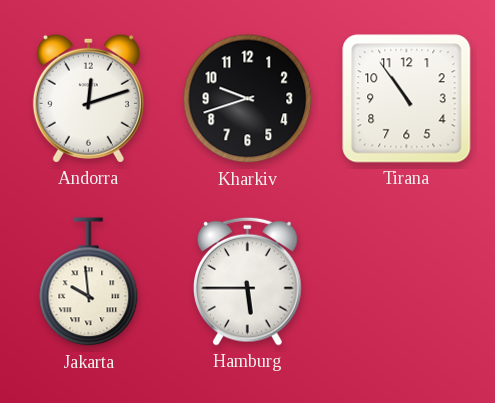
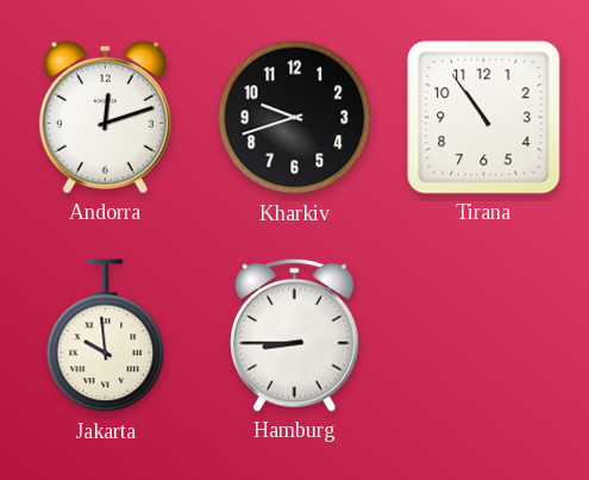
Hamburg: 5:45 -> 8:45 (295, 335)
